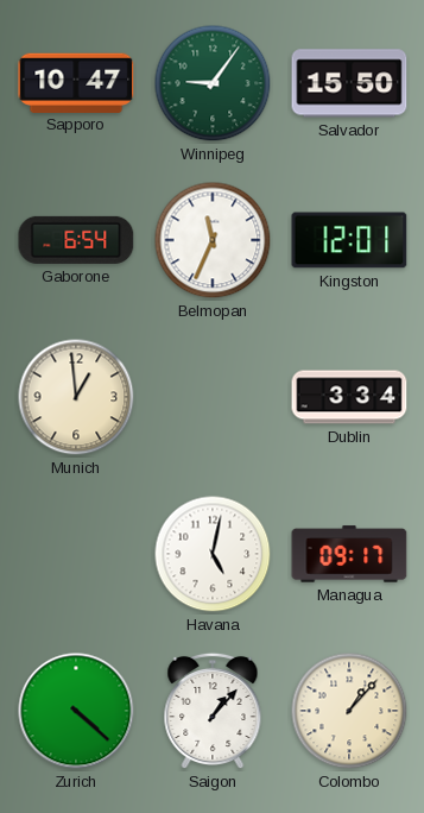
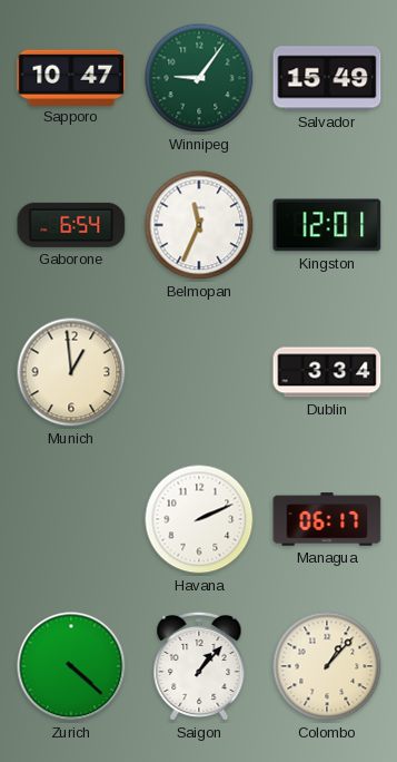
Salvador: 15:50 -> 15:49 (327, 78)
Havana: 5:02 -> 2:11 (199, 519)
Managua: 09:17 -> 06:17 (327, 519)
